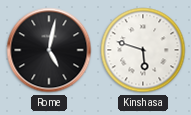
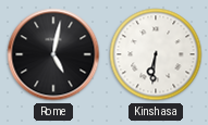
Kinshasa: 5:48 -> 6:31 (156, 54)
